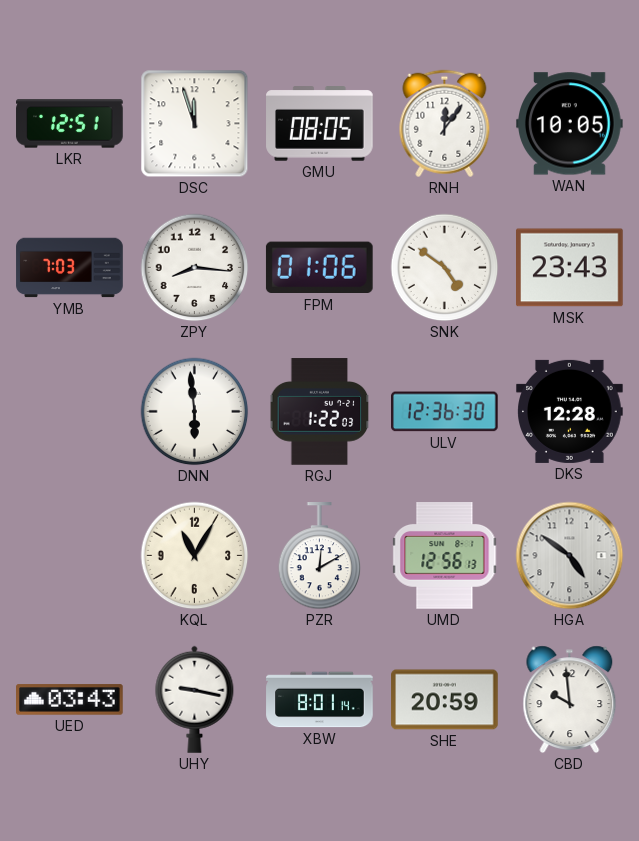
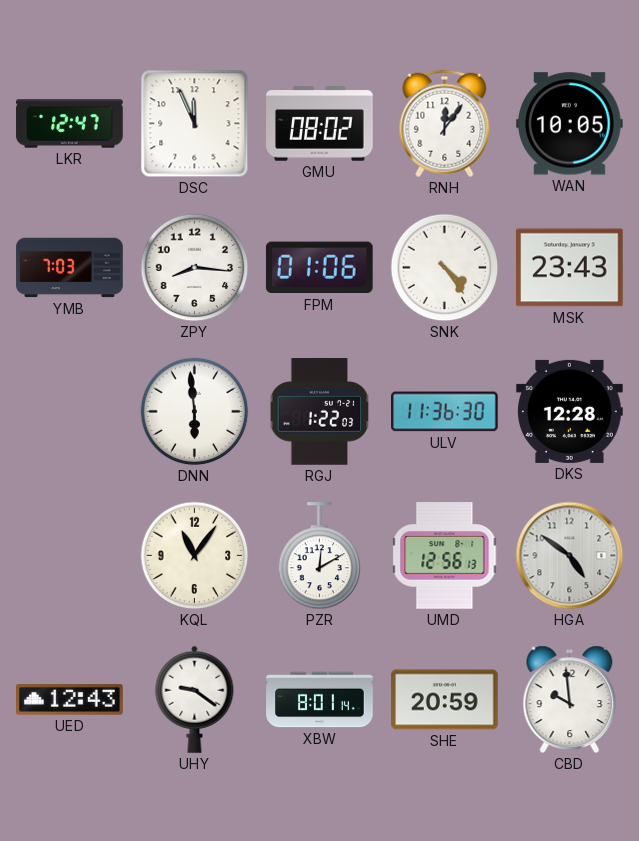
LKR: 12:51 -> 12:47 (70, 124)
DSC: 11:57 -> 11:56 (195, 124)
GMU: 08:05 -> 08:02 (320, 124)
SNK: 4:51 -> 4:24 (445, 268)
ULV: 12:36 -> 11:36 (445, 412)
KQL: 11:05 -> 11:06 (195, 556)
UED: 03:43 -> 12:43 (70, 700)
UHY: 9:17 -> 9:21 (195, 699)
